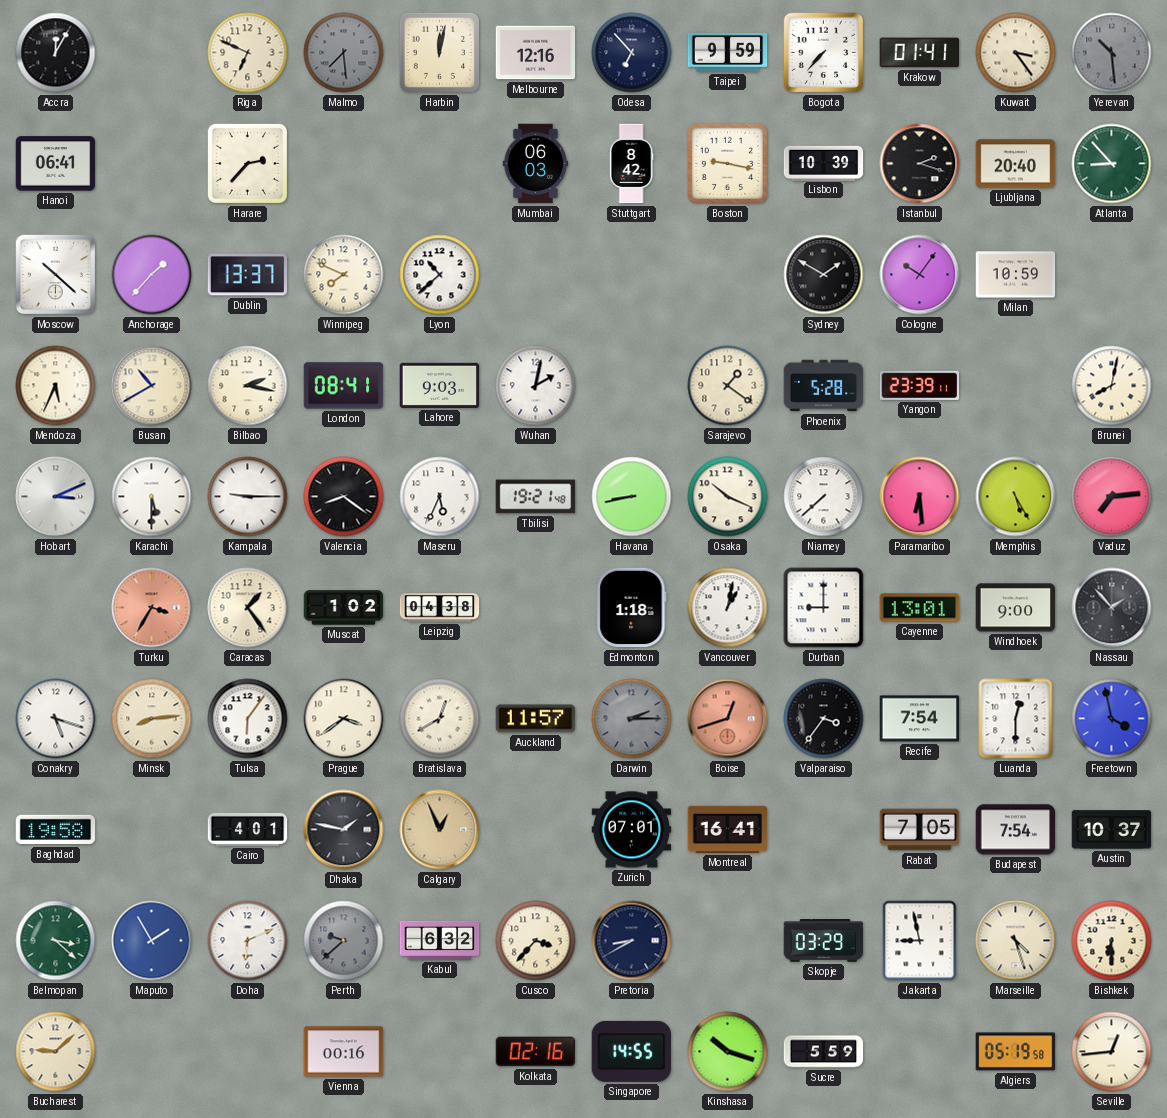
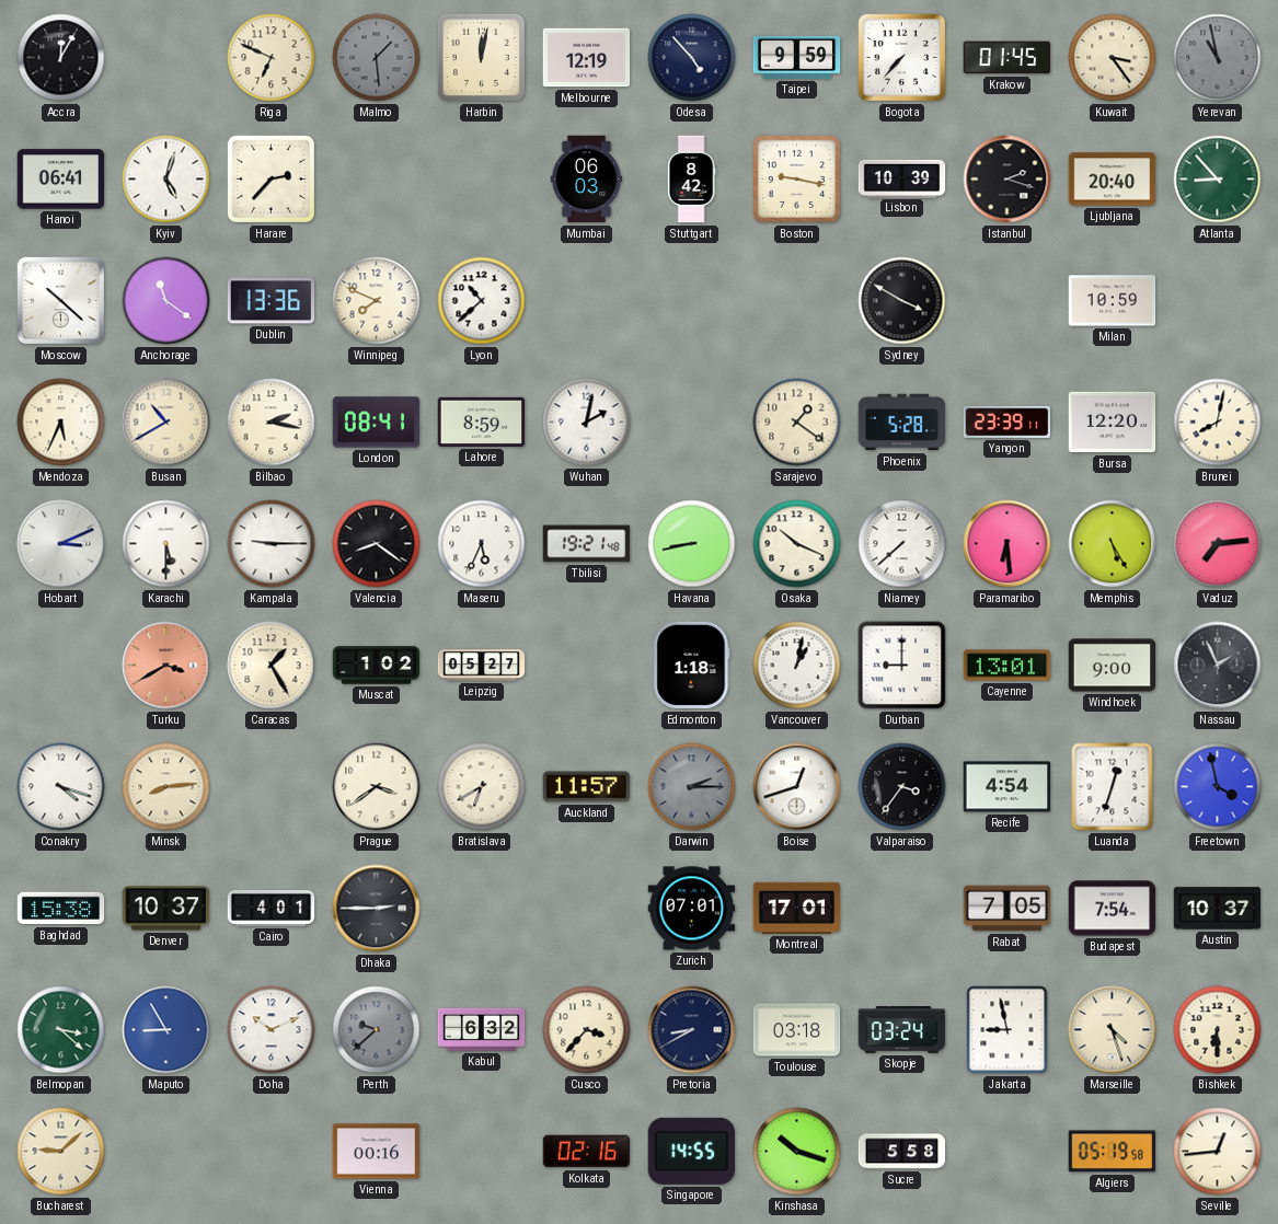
Malmo: 7:29 -> 1:29 (377, 58)
Melbourne: 12:16 -> 12:19 (587, 58)
Odesa: 6:53 -> 4:53 (692, 58)
Krakow: 01:41 -> 01:45 (1008, 58)
Yerevan: 10:29 -> 10:58 (1218, 58)
Kyiv: none -> 5:03 (166, 180)
Anchorage: 1:37 -> 11:21 (166, 301)
Dublin: 13:37 -> 13:36 (272, 301)
Sydney: 1:50 -> 3:50 (902, 301)
Cologne: 10:06 -> none (920, 275)
Lahore: 9:03 -> 8:59 (482, 422)
Bursa: none -> 12:20 (1113, 423)
Turku: 3:35 -> 3:40 (166, 666)
Caracas: 1:24 -> 1:25 (272, 666)
Leipzig: 04:38 -> 05:27 (482, 666)
Nassau: 1:53 -> 1:56 (1218, 666)
Conakry: 5:18 -> 4:18 (61, 787)
Tulsa: 6:06 -> none (248, 719)
Bratislava: 12:40 -> 6:40 (482, 787)
Boise dial: salmon -> white (797, 787)
Recife: 7:54 -> 4:54 (1008, 787)
Luanda: 12:30 -> 12:33 (1113, 787)
Baghdad: 19:58 -> 15:38 (61, 909)
Denver: none -> 10:37 (166, 909)
Dhaka: 1:47 -> 2:45 (377, 909)
Calgary: 12:56 -> none (440, 830)
Montreal: 16:41 -> 17:01 (797, 908)
Maputo: 1:55 -> 8:55 (166, 1030)
Doha: 6:11 -> 10:11 (272, 1030)
Toulouse: none -> 03:18 (797, 1030)
Skopje: 03:29 -> 03:24 (902, 1030)
Sucre: 5:59 -> 5:58 (902, 1152)
